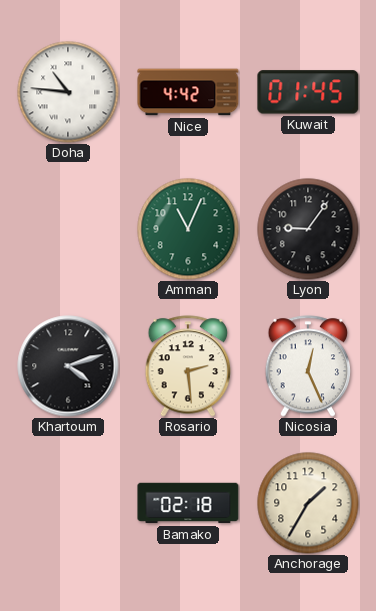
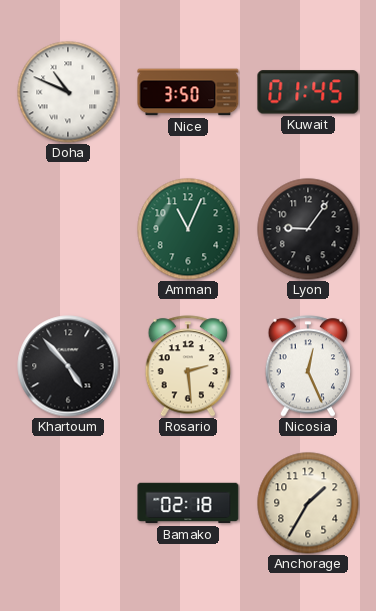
Doha: 10:46 -> 10:49 (68, 92)
Nice: 4:42 -> 3:50 (188, 92)
Khartoum: 4:12 -> 4:53 (68, 366)
